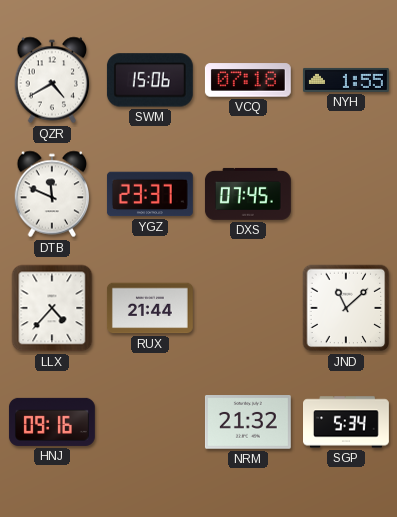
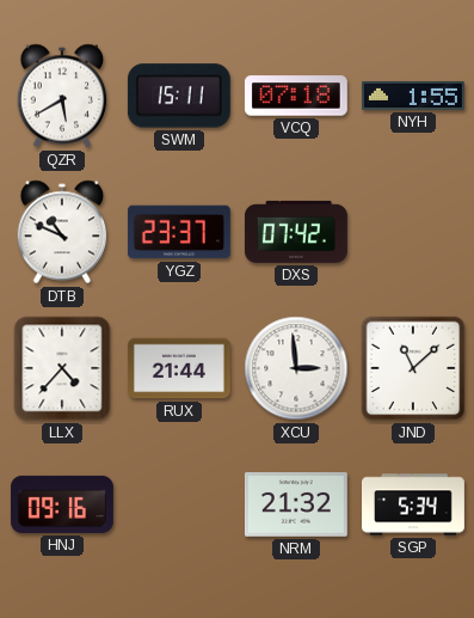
QZR: 4:40 -> 5:40 (62, 96)
SWM: 15:06 -> 15:11 (179, 96)
DTB: 11:49 -> 10:49 (62, 232)
DXS: 07:45 -> 07:42 (296, 232)
XCU: none -> 2:59 (296, 368)
